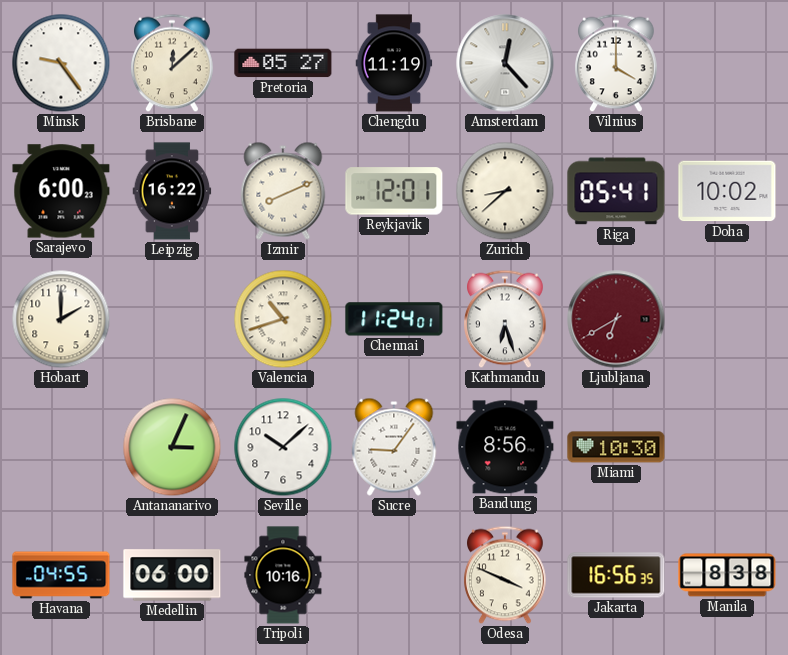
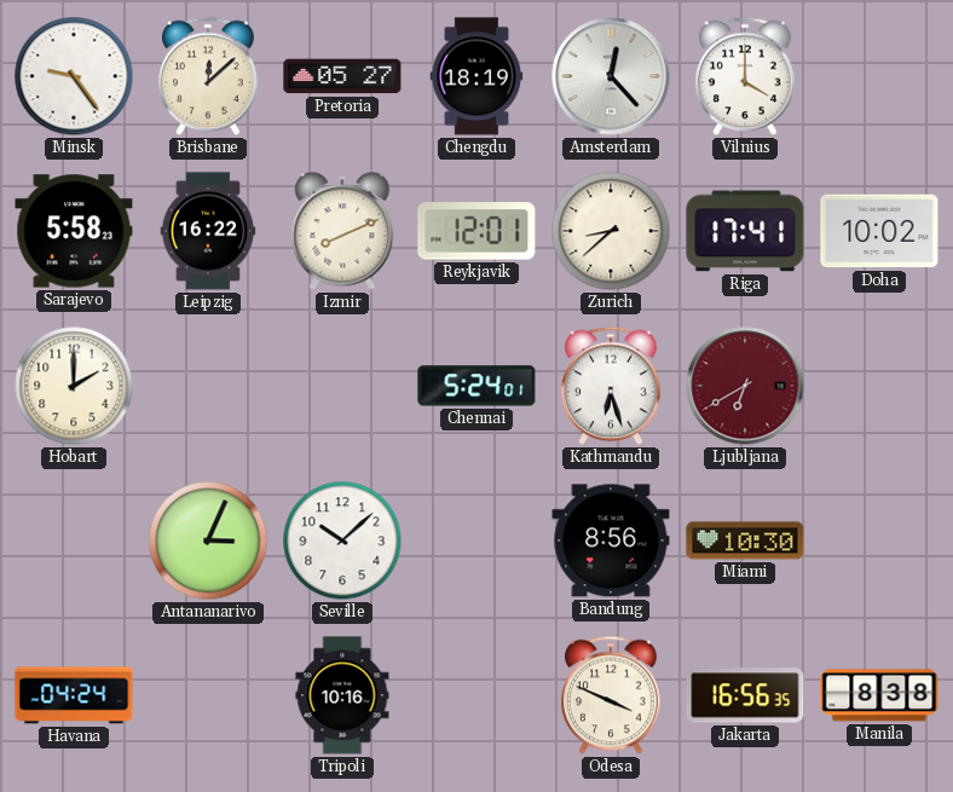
Chengdu: 11:19 -> 18:19 (477, 76)
Sarajevo: 6:00 -> 5:58 (74, 231)
Riga: 05:41 -> 17:41 (745, 231)
Valencia: 10:42 -> none (283, 319)
Chennai: 11:24 -> 5:24 (477, 386)
Sucre: 9:06 -> none (394, 447)
Havana: 04:55 -> 04:24 (74, 695)
Medellin: 06:00 -> none (172, 575)
